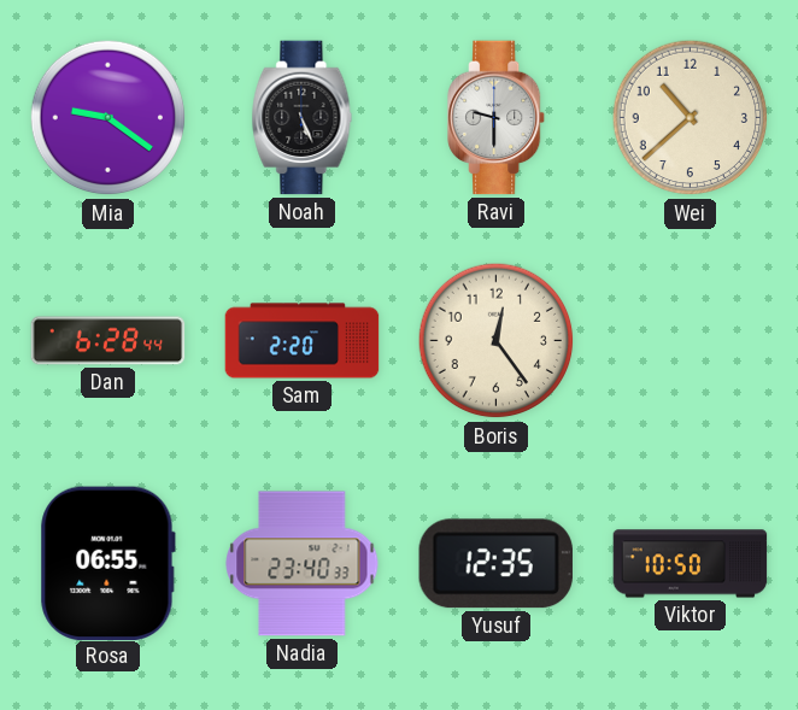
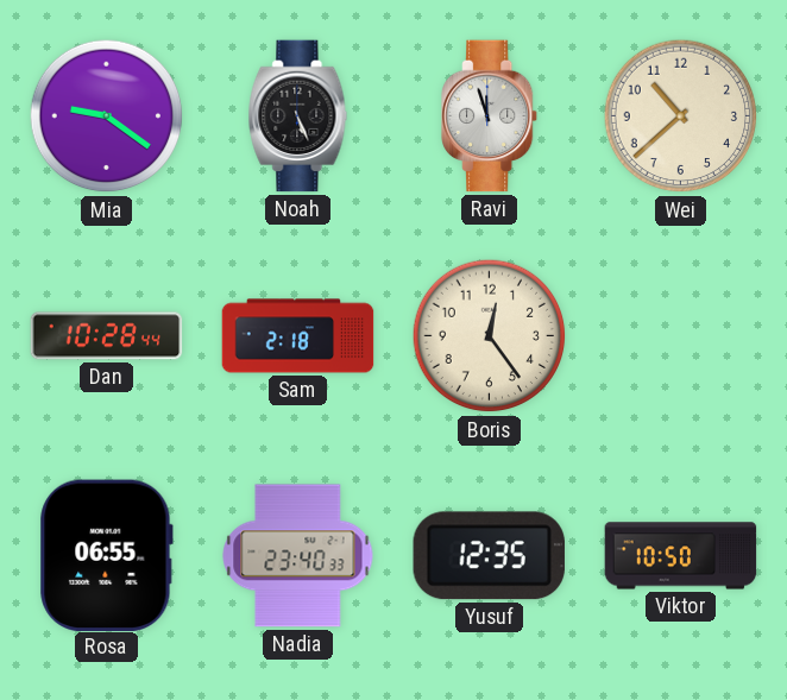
Ravi: 9:30 -> 11:57 (491, 116)
Dan: 6:28 -> 10:28 (107, 336)
Sam: 2:20 -> 2:18 (298, 336)
